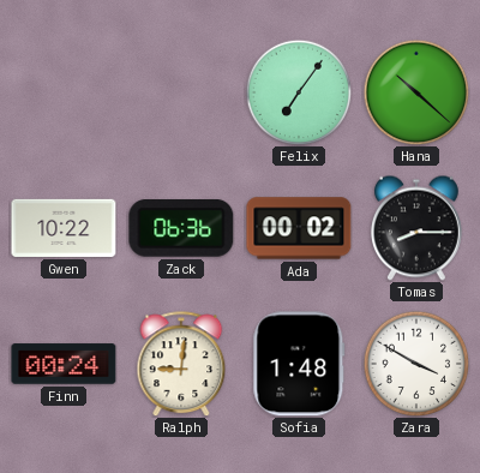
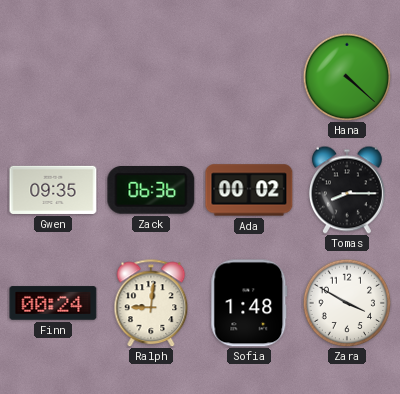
Felix: 7:06 -> none (299, 92)
Hana: 10:22 -> 4:22 (347, 77)
Gwen: 10:22 -> 09:35 (53, 190)
